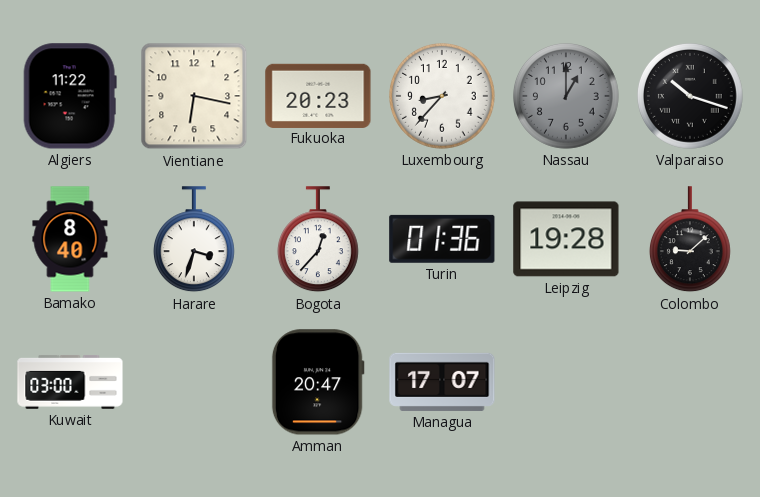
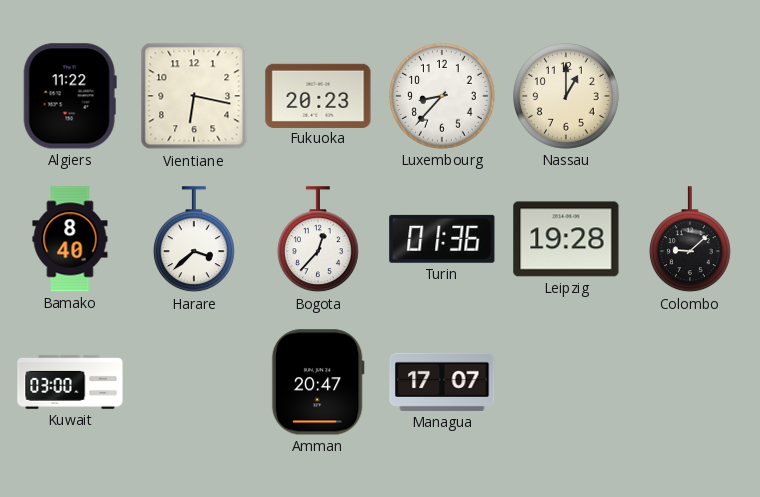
Nassau dial: grey -> cream (567, 97)
Valparaiso: 10:18 -> none (691, 97)
Harare: 3:33 -> 3:38 (194, 240)
